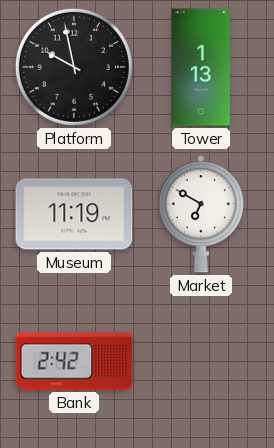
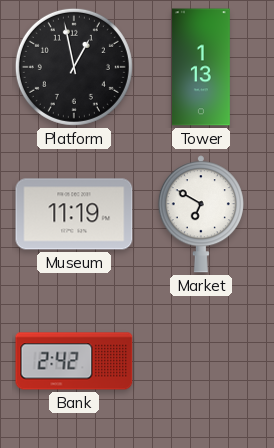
Platform: 9:58 -> 12:58 (74, 67)
